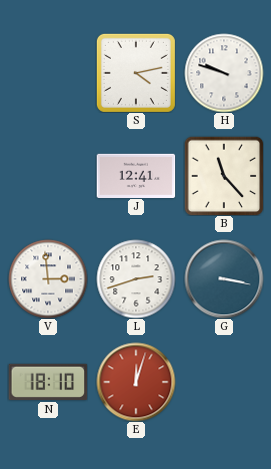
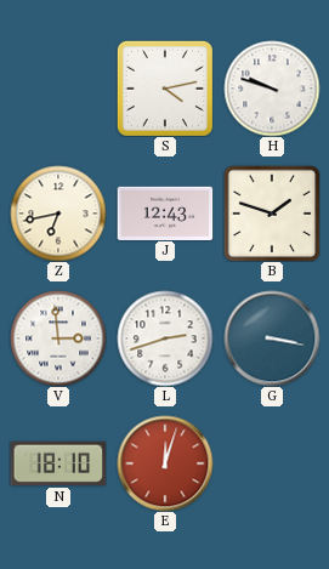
Z: none -> 6:43 (58, 214)
J: 12:41 -> 12:43 (165, 212)
B: 11:23 -> 1:48 (272, 214)
